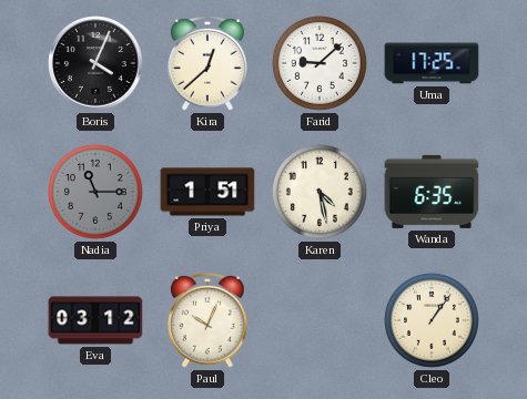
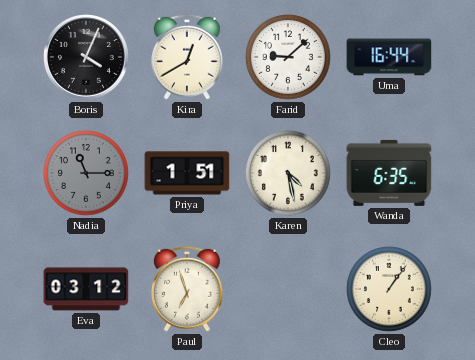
Kira: 12:38 -> 12:40 (187, 57)
Uma: 17:25 -> 16:44 (389, 57)
Paul: 10:04 -> 6:57 (187, 289)
